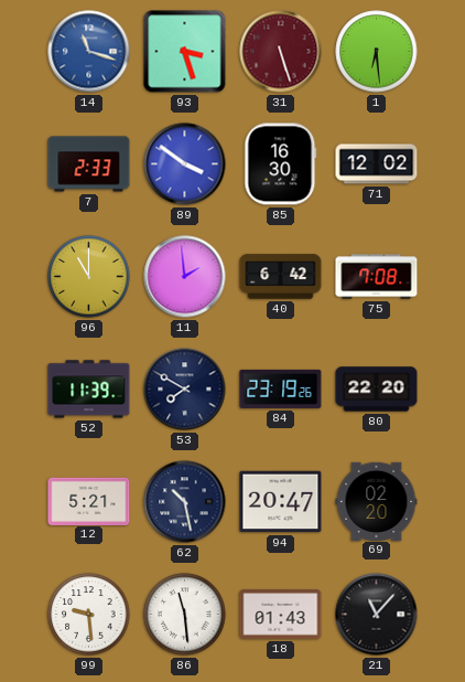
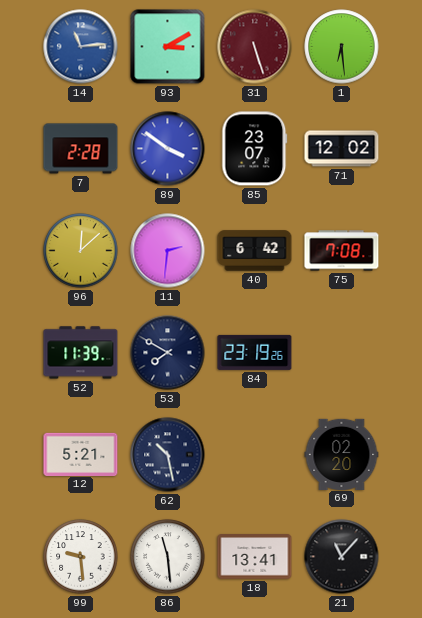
14: 11:18 -> 11:14 (81, 47)
93: 3:27 -> 3:10 (168, 47)
7: 2:33 -> 2:28 (81, 149)
85: 16:30 -> 23:07 (255, 149)
96: 11:00 -> 12:08 (81, 251)
11: 1:59 -> 2:31 (168, 251)
80: 22:20 -> none (377, 390)
94: 20:47 -> none (281, 502)
18: 01:43 -> 13:41 (255, 557)
